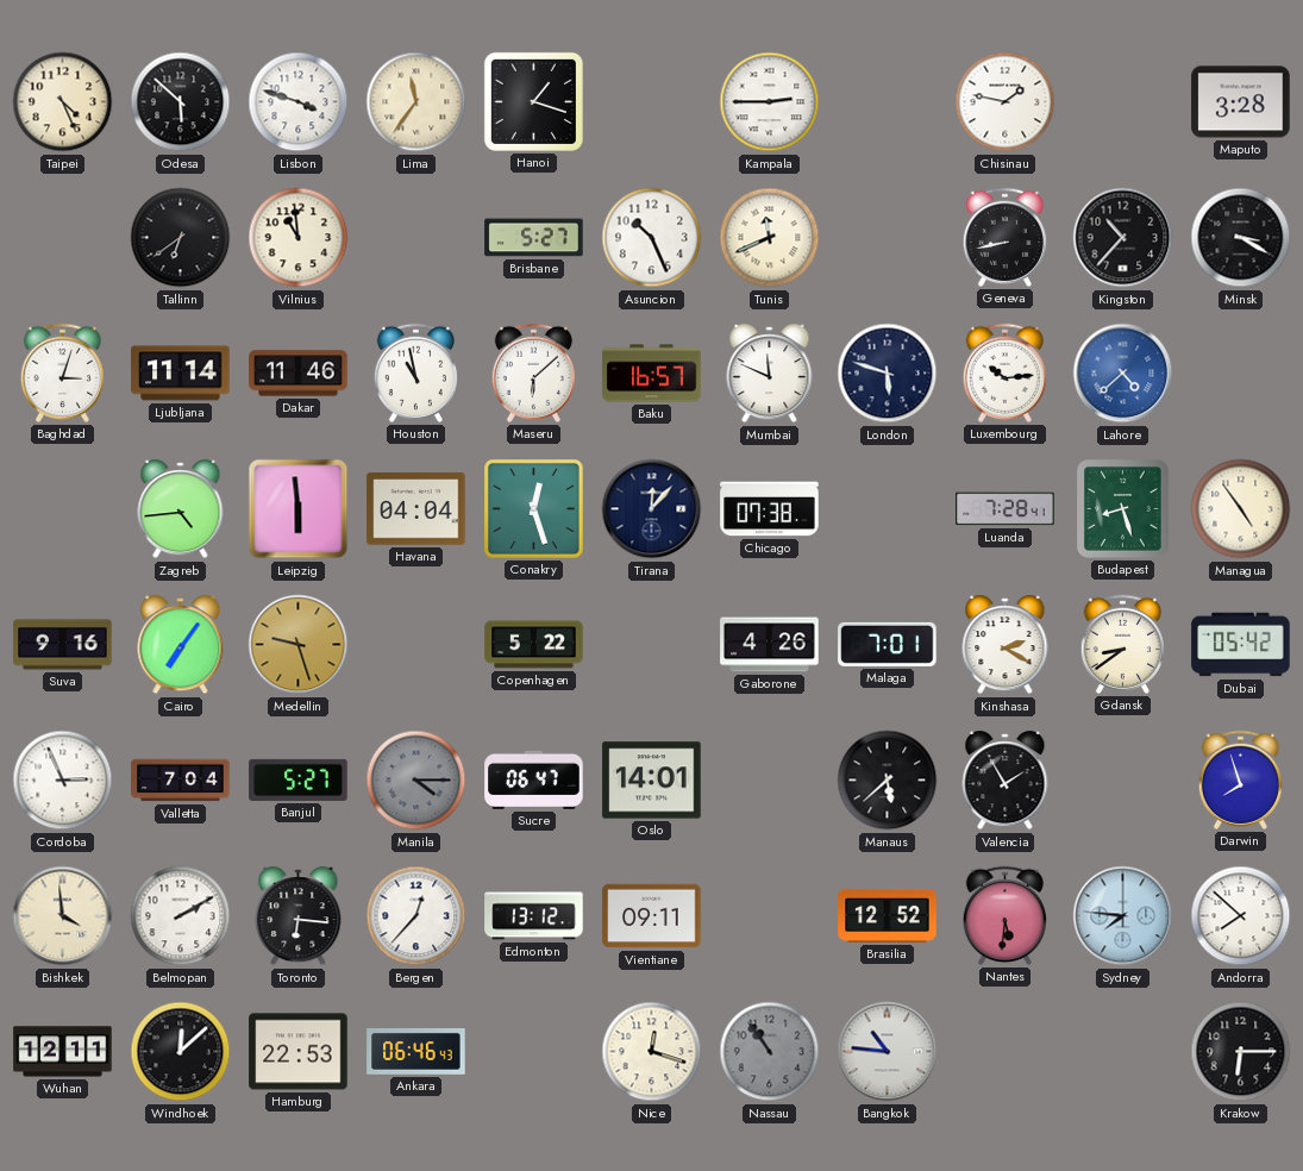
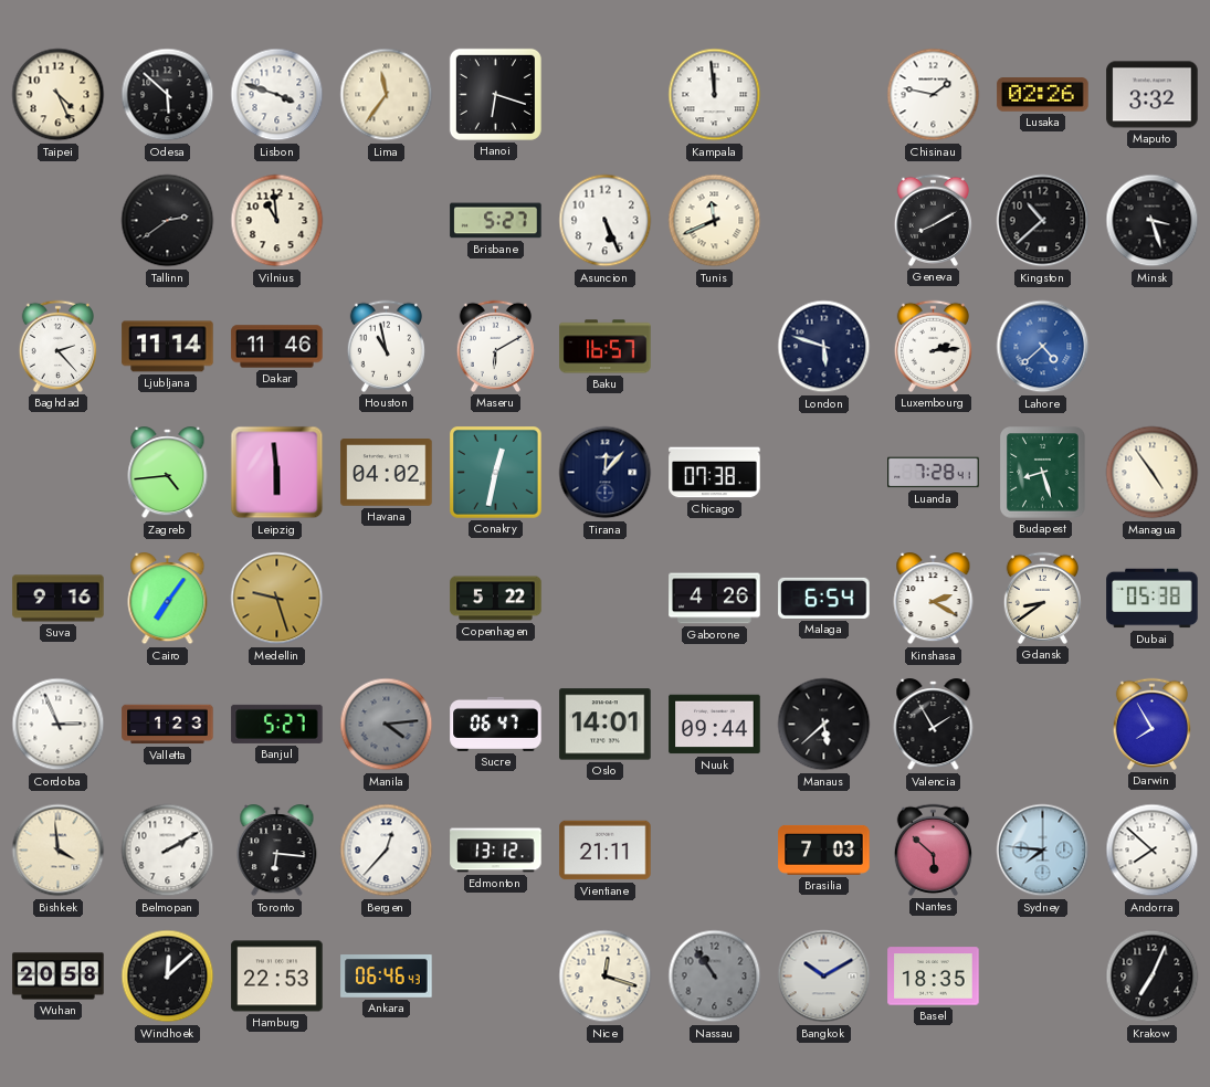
Hanoi: 1:18 -> 6:18 (495, 94)
Kampala: 2:45 -> 11:59 (715, 95)
Lusaka: none -> 02:26 (1043, 95)
Maputo: 3:28 -> 3:32 (1153, 95)
Tallinn: 6:39 -> 2:39 (168, 221)
Asuncion: 10:26 -> 5:26 (606, 221)
Geneva: 8:43 -> 8:10 (933, 220)
Kingston: 10:37 -> 10:38 (1043, 221)
Minsk: 3:20 -> 3:27 (1153, 221)
Baghdad: 3:03 -> 2:23 (57, 346)
Maseru: 6:08 -> 6:10 (495, 346)
Mumbai: 11:49 -> none (770, 374)
Luxembourg: 10:14 -> 2:14 (933, 346)
Havana: 04:04 -> 04:02 (387, 473)
Conakry: 12:27 -> 12:32 (496, 473)
Malaga: 7:01 -> 6:54 (824, 598)
Dubai: 05:42 -> 05:38 (1153, 599)
Valletta: 7:04 -> 1:23 (168, 725)
Manila: 4:15 -> 4:14 (387, 725)
Nuuk: none -> 09:44 (715, 725)
Darwin: 7:57 -> 7:55 (1151, 724)
Vientiane: 09:11 -> 21:11 (606, 851)
Brasilia: 12:52 -> 7:03 (824, 849)
Nantes: 5:31 -> 5:52 (933, 849)
Wuhan: 12:11 -> 20:58 (59, 977)
Bangkok: 10:46 -> 10:10 (824, 977)
Basel: none -> 18:35 (934, 977)
Krakow: 6:15 -> 7:04 (1153, 977)
